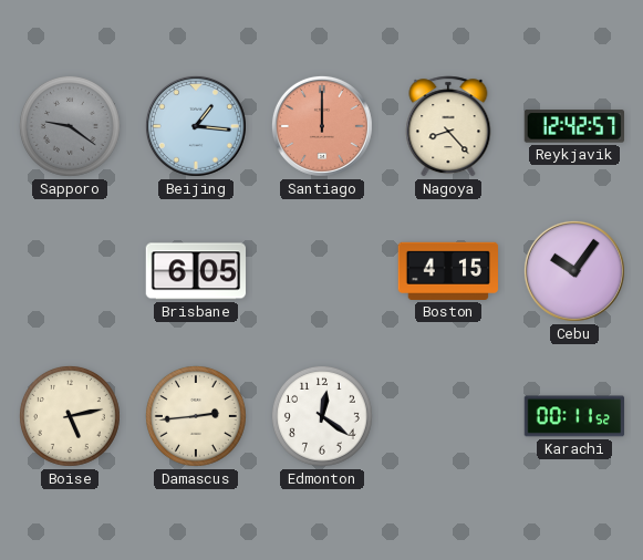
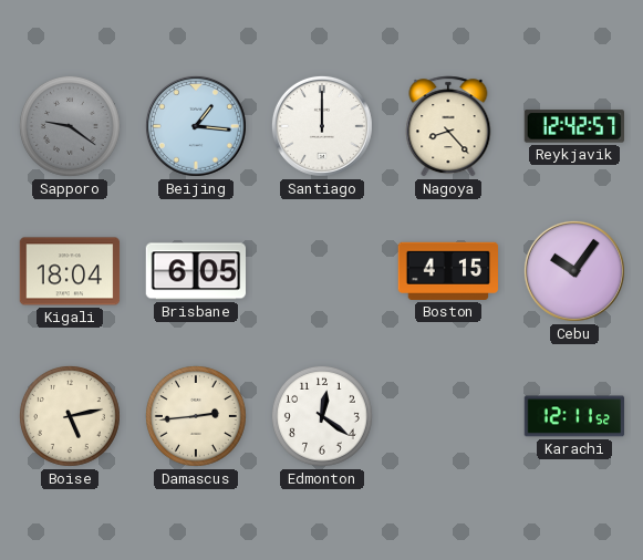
Santiago dial: salmon -> white (322, 126)
Kigali: none -> 18:04 (70, 271)
Karachi: 00:11 -> 12:11 (574, 416)
